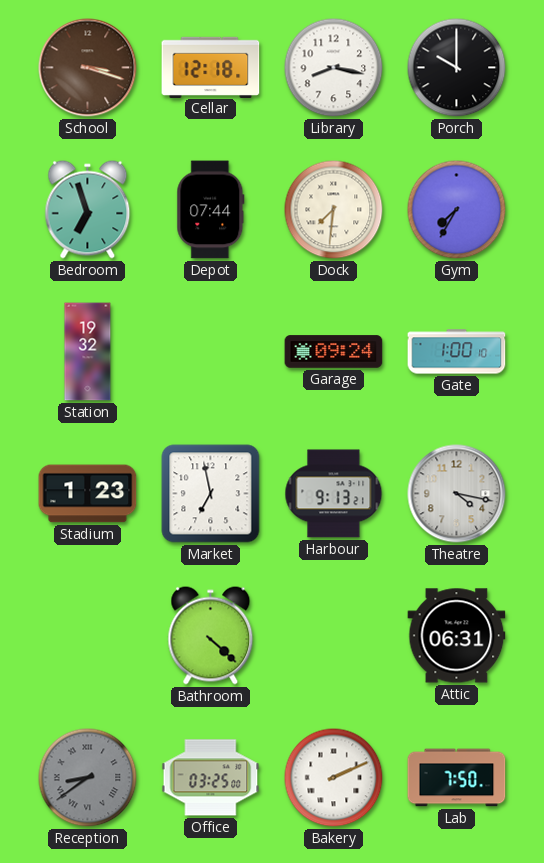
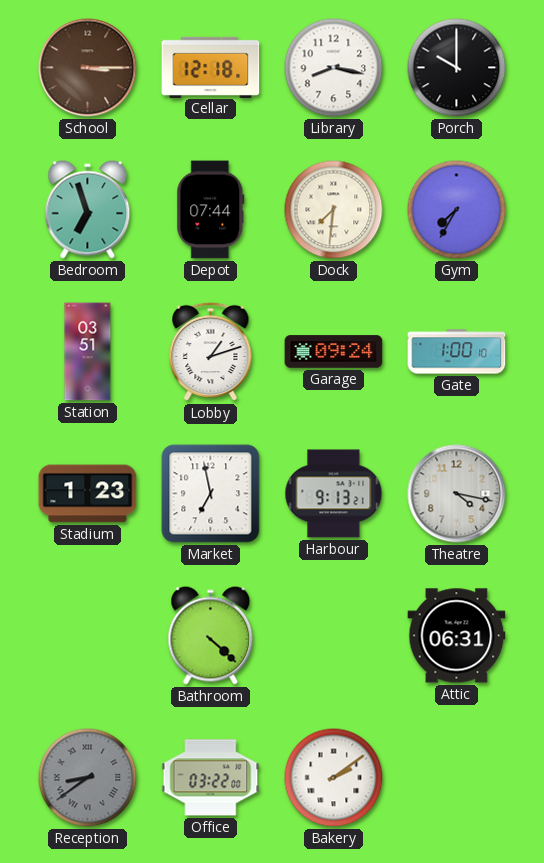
School: 3:18 -> 3:15 (88, 68)
Station: 19:32 -> 03:51 (88, 352)
Lobby: none -> 1:12 (211, 352)
Office: 03:25 -> 03:22 (211, 778)
Bakery: 2:11 -> 2:09 (334, 778)
Lab: 7:50 -> none (457, 778)
